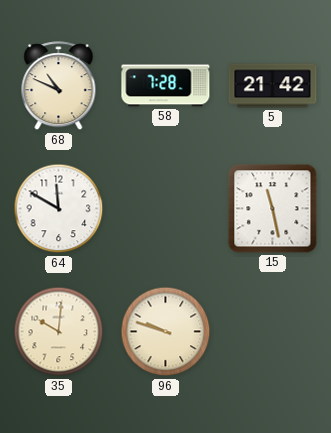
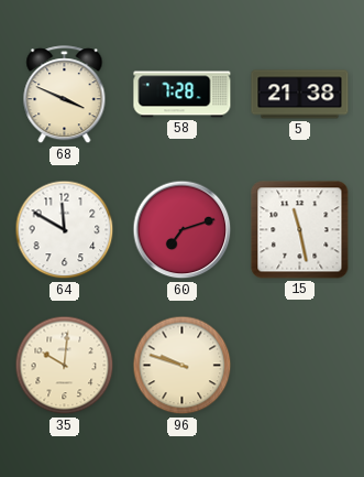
68: 10:49 -> 3:49 (65, 95)
5: 21:42 -> 21:38 (300, 95)
60: none -> 7:12 (183, 230)
